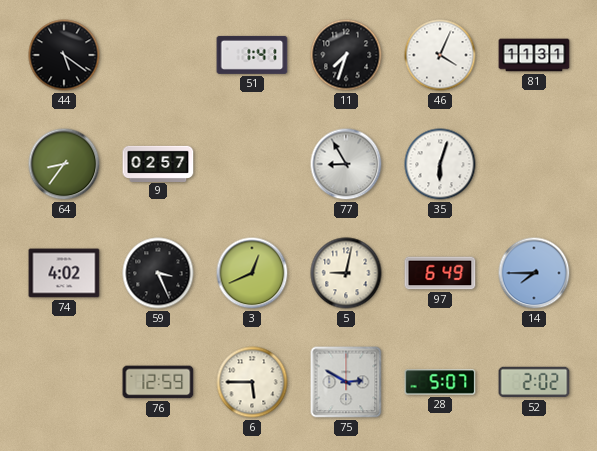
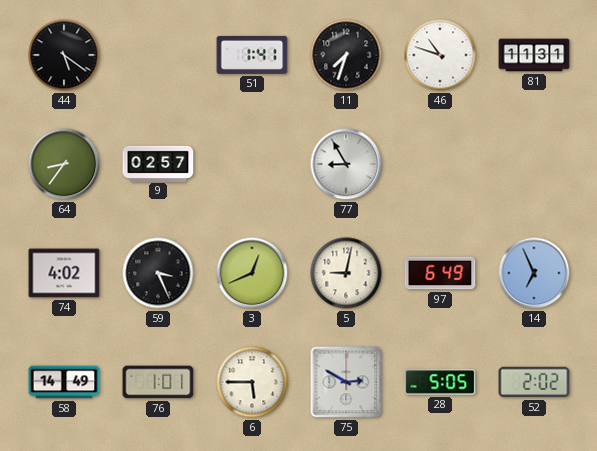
46: 4:04 -> 10:48 (440, 55)
35: 6:03 -> none (440, 164)
14: 7:45 -> 6:56 (534, 273)
58: none -> 14:49 (64, 382)
76: 12:59 -> 1:01 (158, 382)
28: 5:07 -> 5:05 (440, 382)
